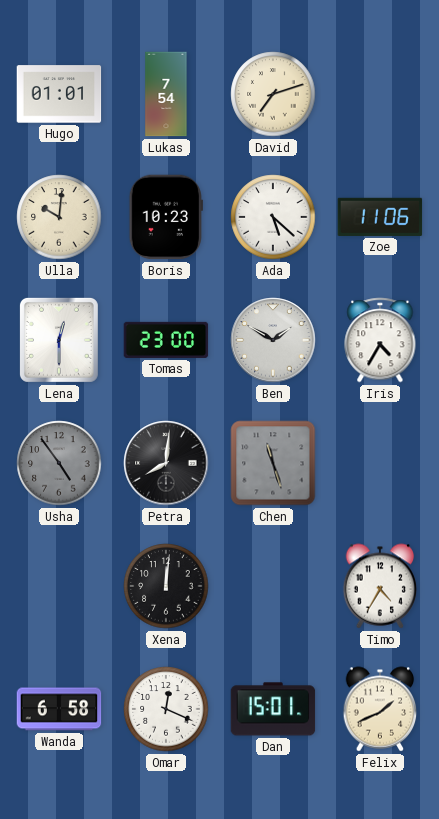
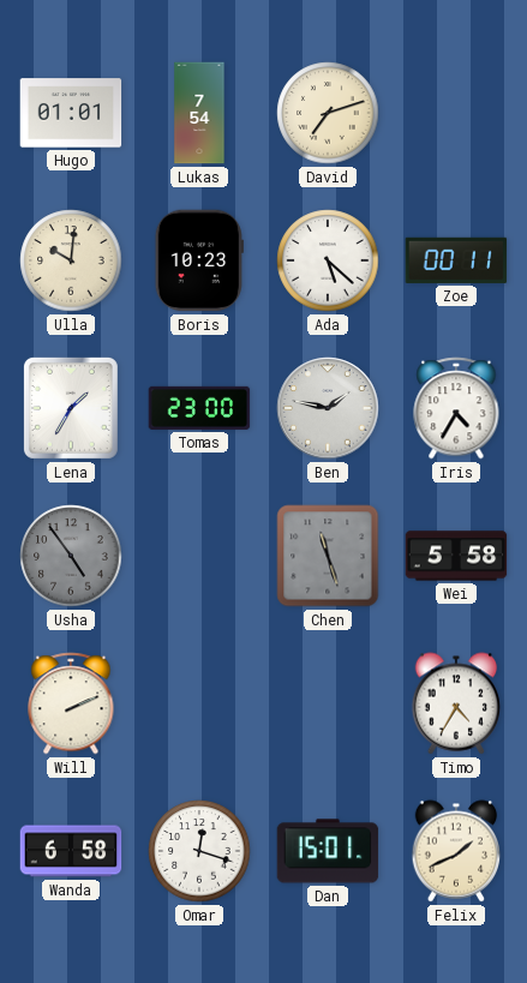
Zoe: 11:06 -> 00:11 (456, 260)
Lena: 12:30 -> 1:35 (71, 408)
Ben: 1:50 -> 1:47 (328, 408)
Petra: 8:01 -> none (166, 463)
Wei: none -> 5:58 (456, 556)
Will: none -> 2:11 (71, 703)
Xena: 12:01 -> none (166, 586)
Omar: 12:19 -> 12:18 (199, 851)
